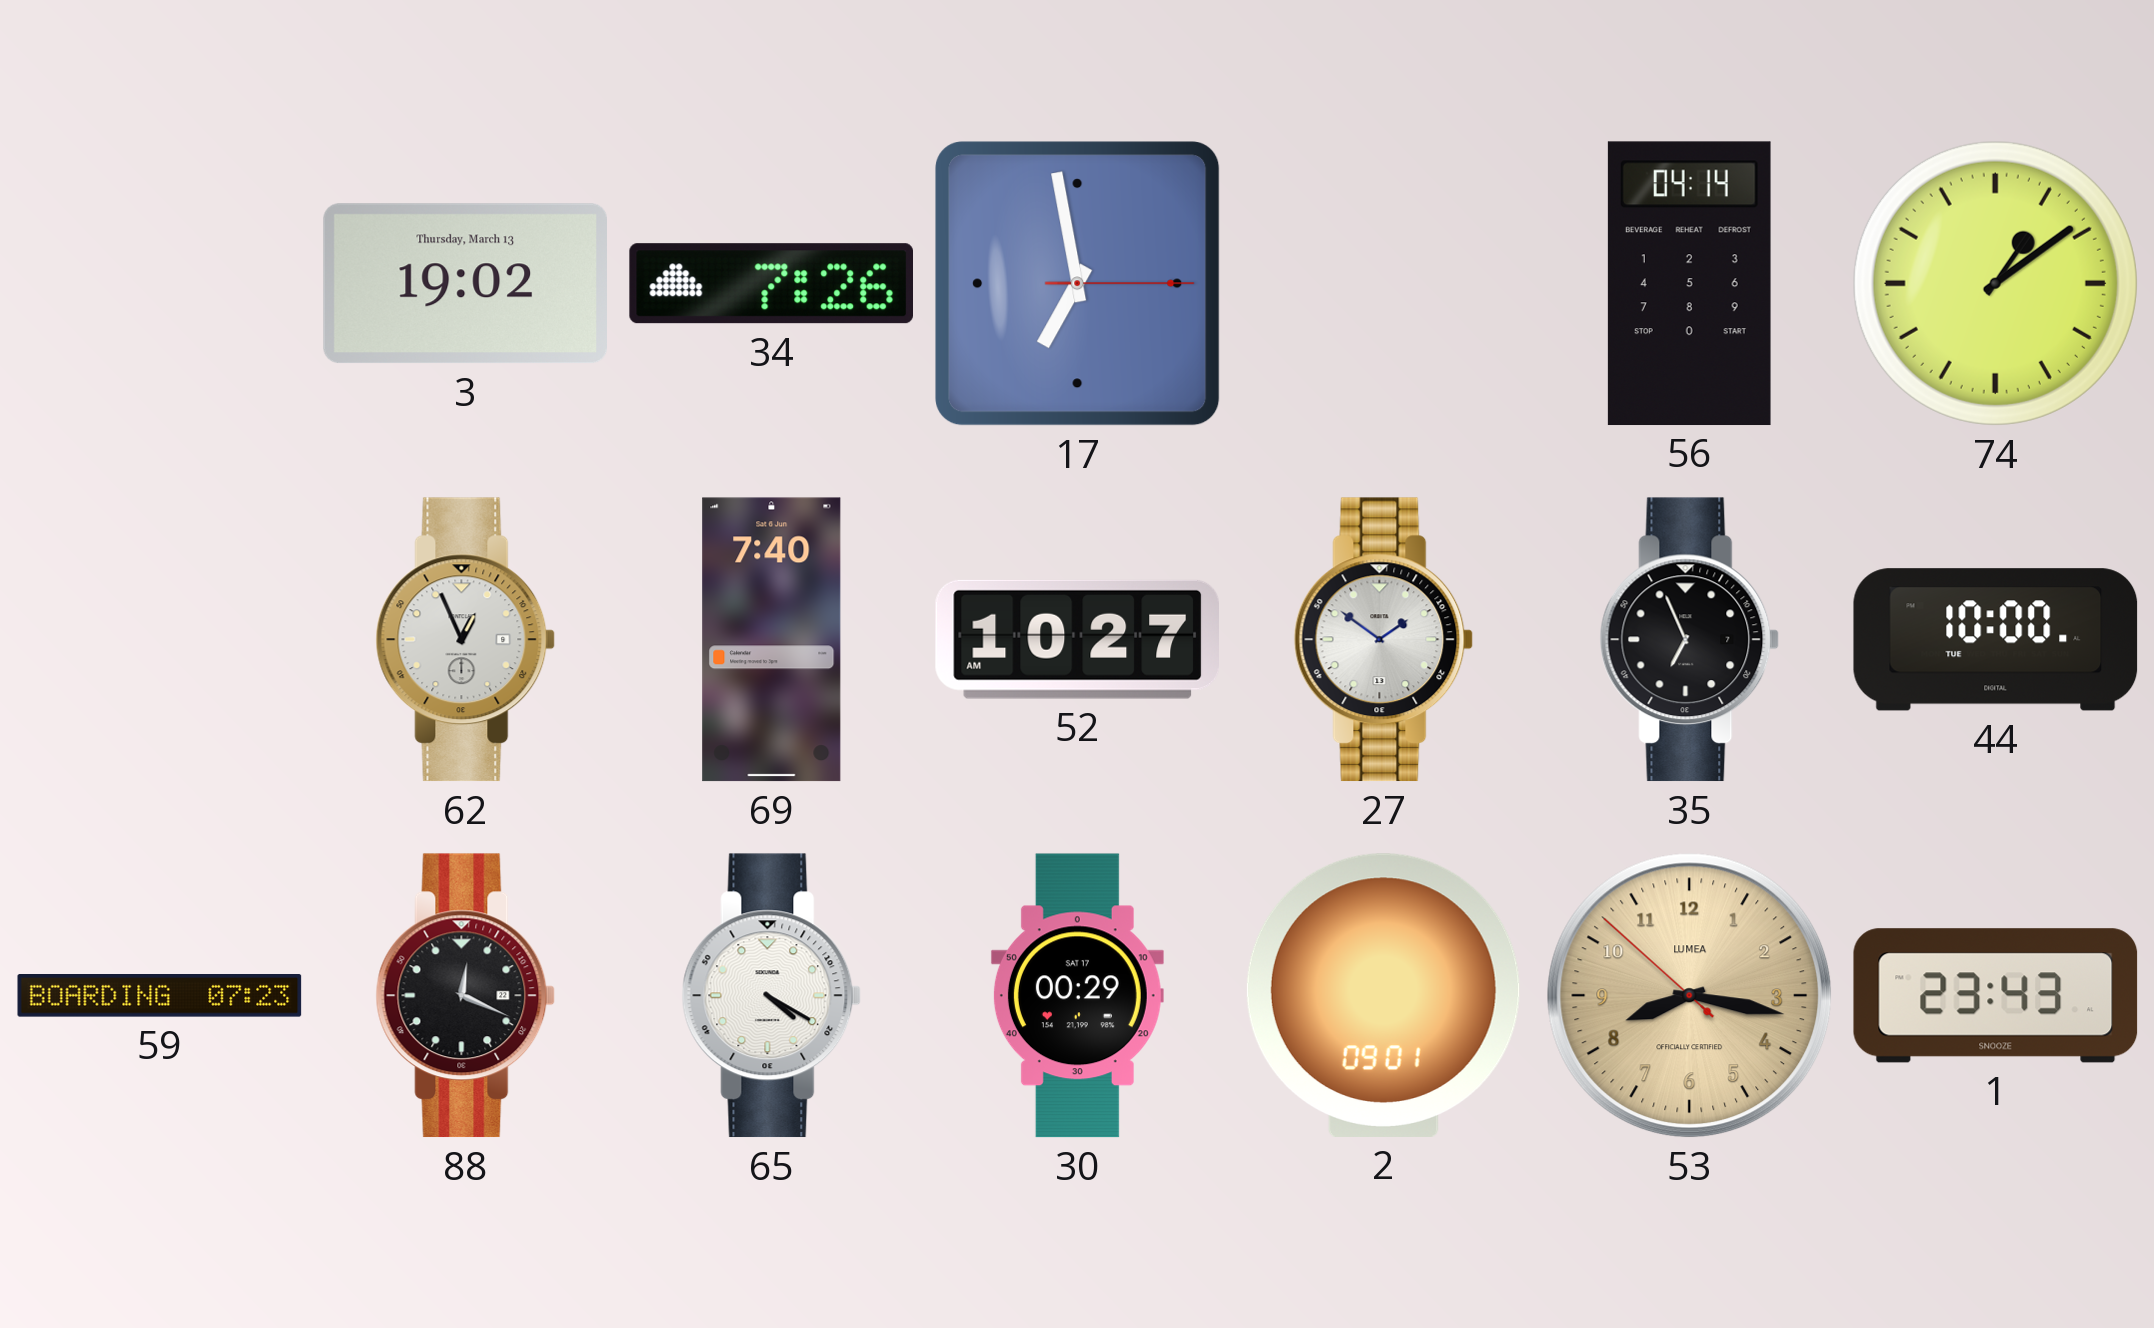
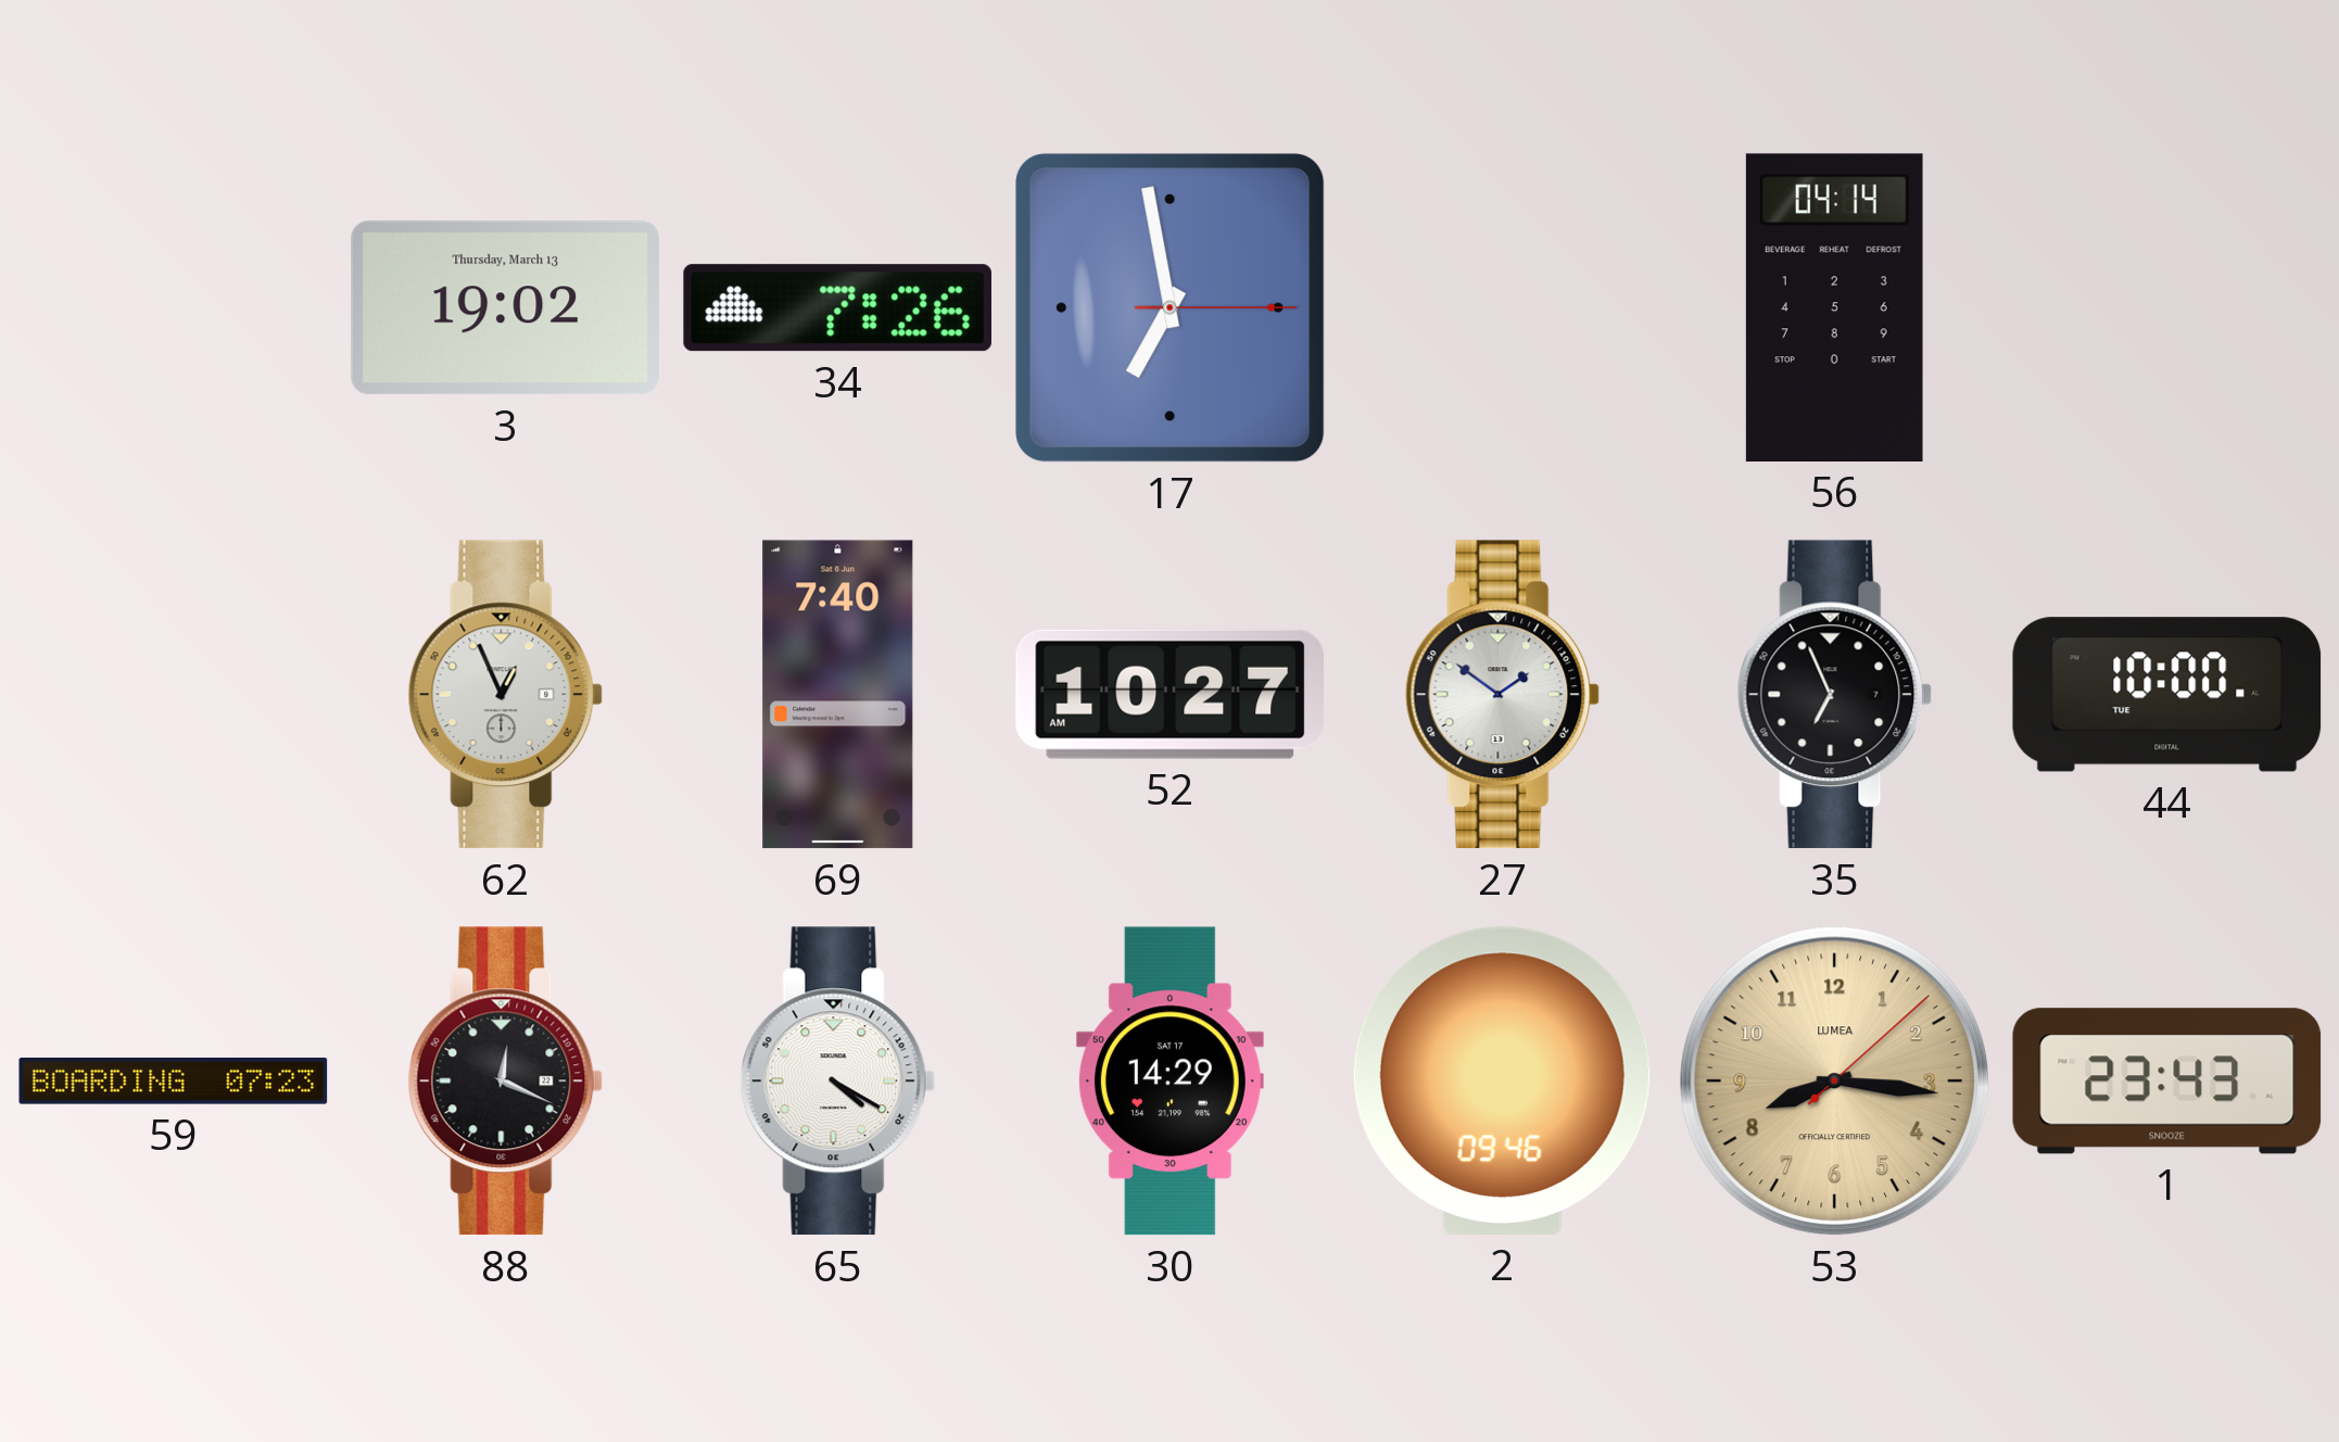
74: 1:09 -> none (1995, 283)
30: 00:29 -> 14:29 (1169, 1081)
2: 09:01 -> 09:46 (1502, 1080)
53: 8:16:52 -> 8:16:08 (1835, 1081)
